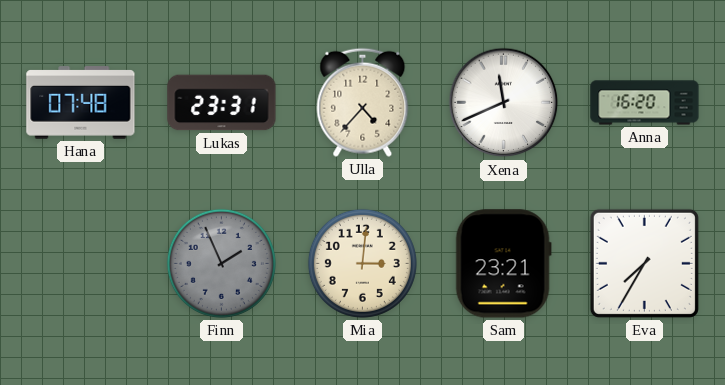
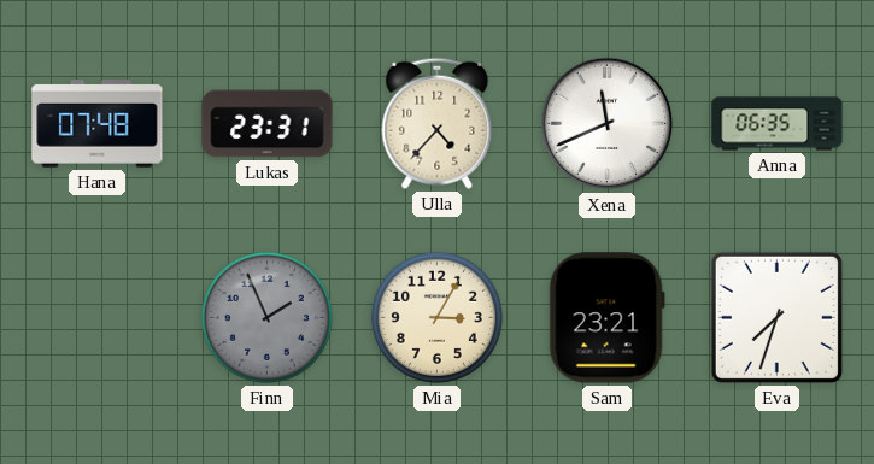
Anna: 16:20 -> 06:35 (778, 124)
Mia: 3:01 -> 3:05 (436, 317)
Eva: 7:35 -> 7:33 (776, 317)
